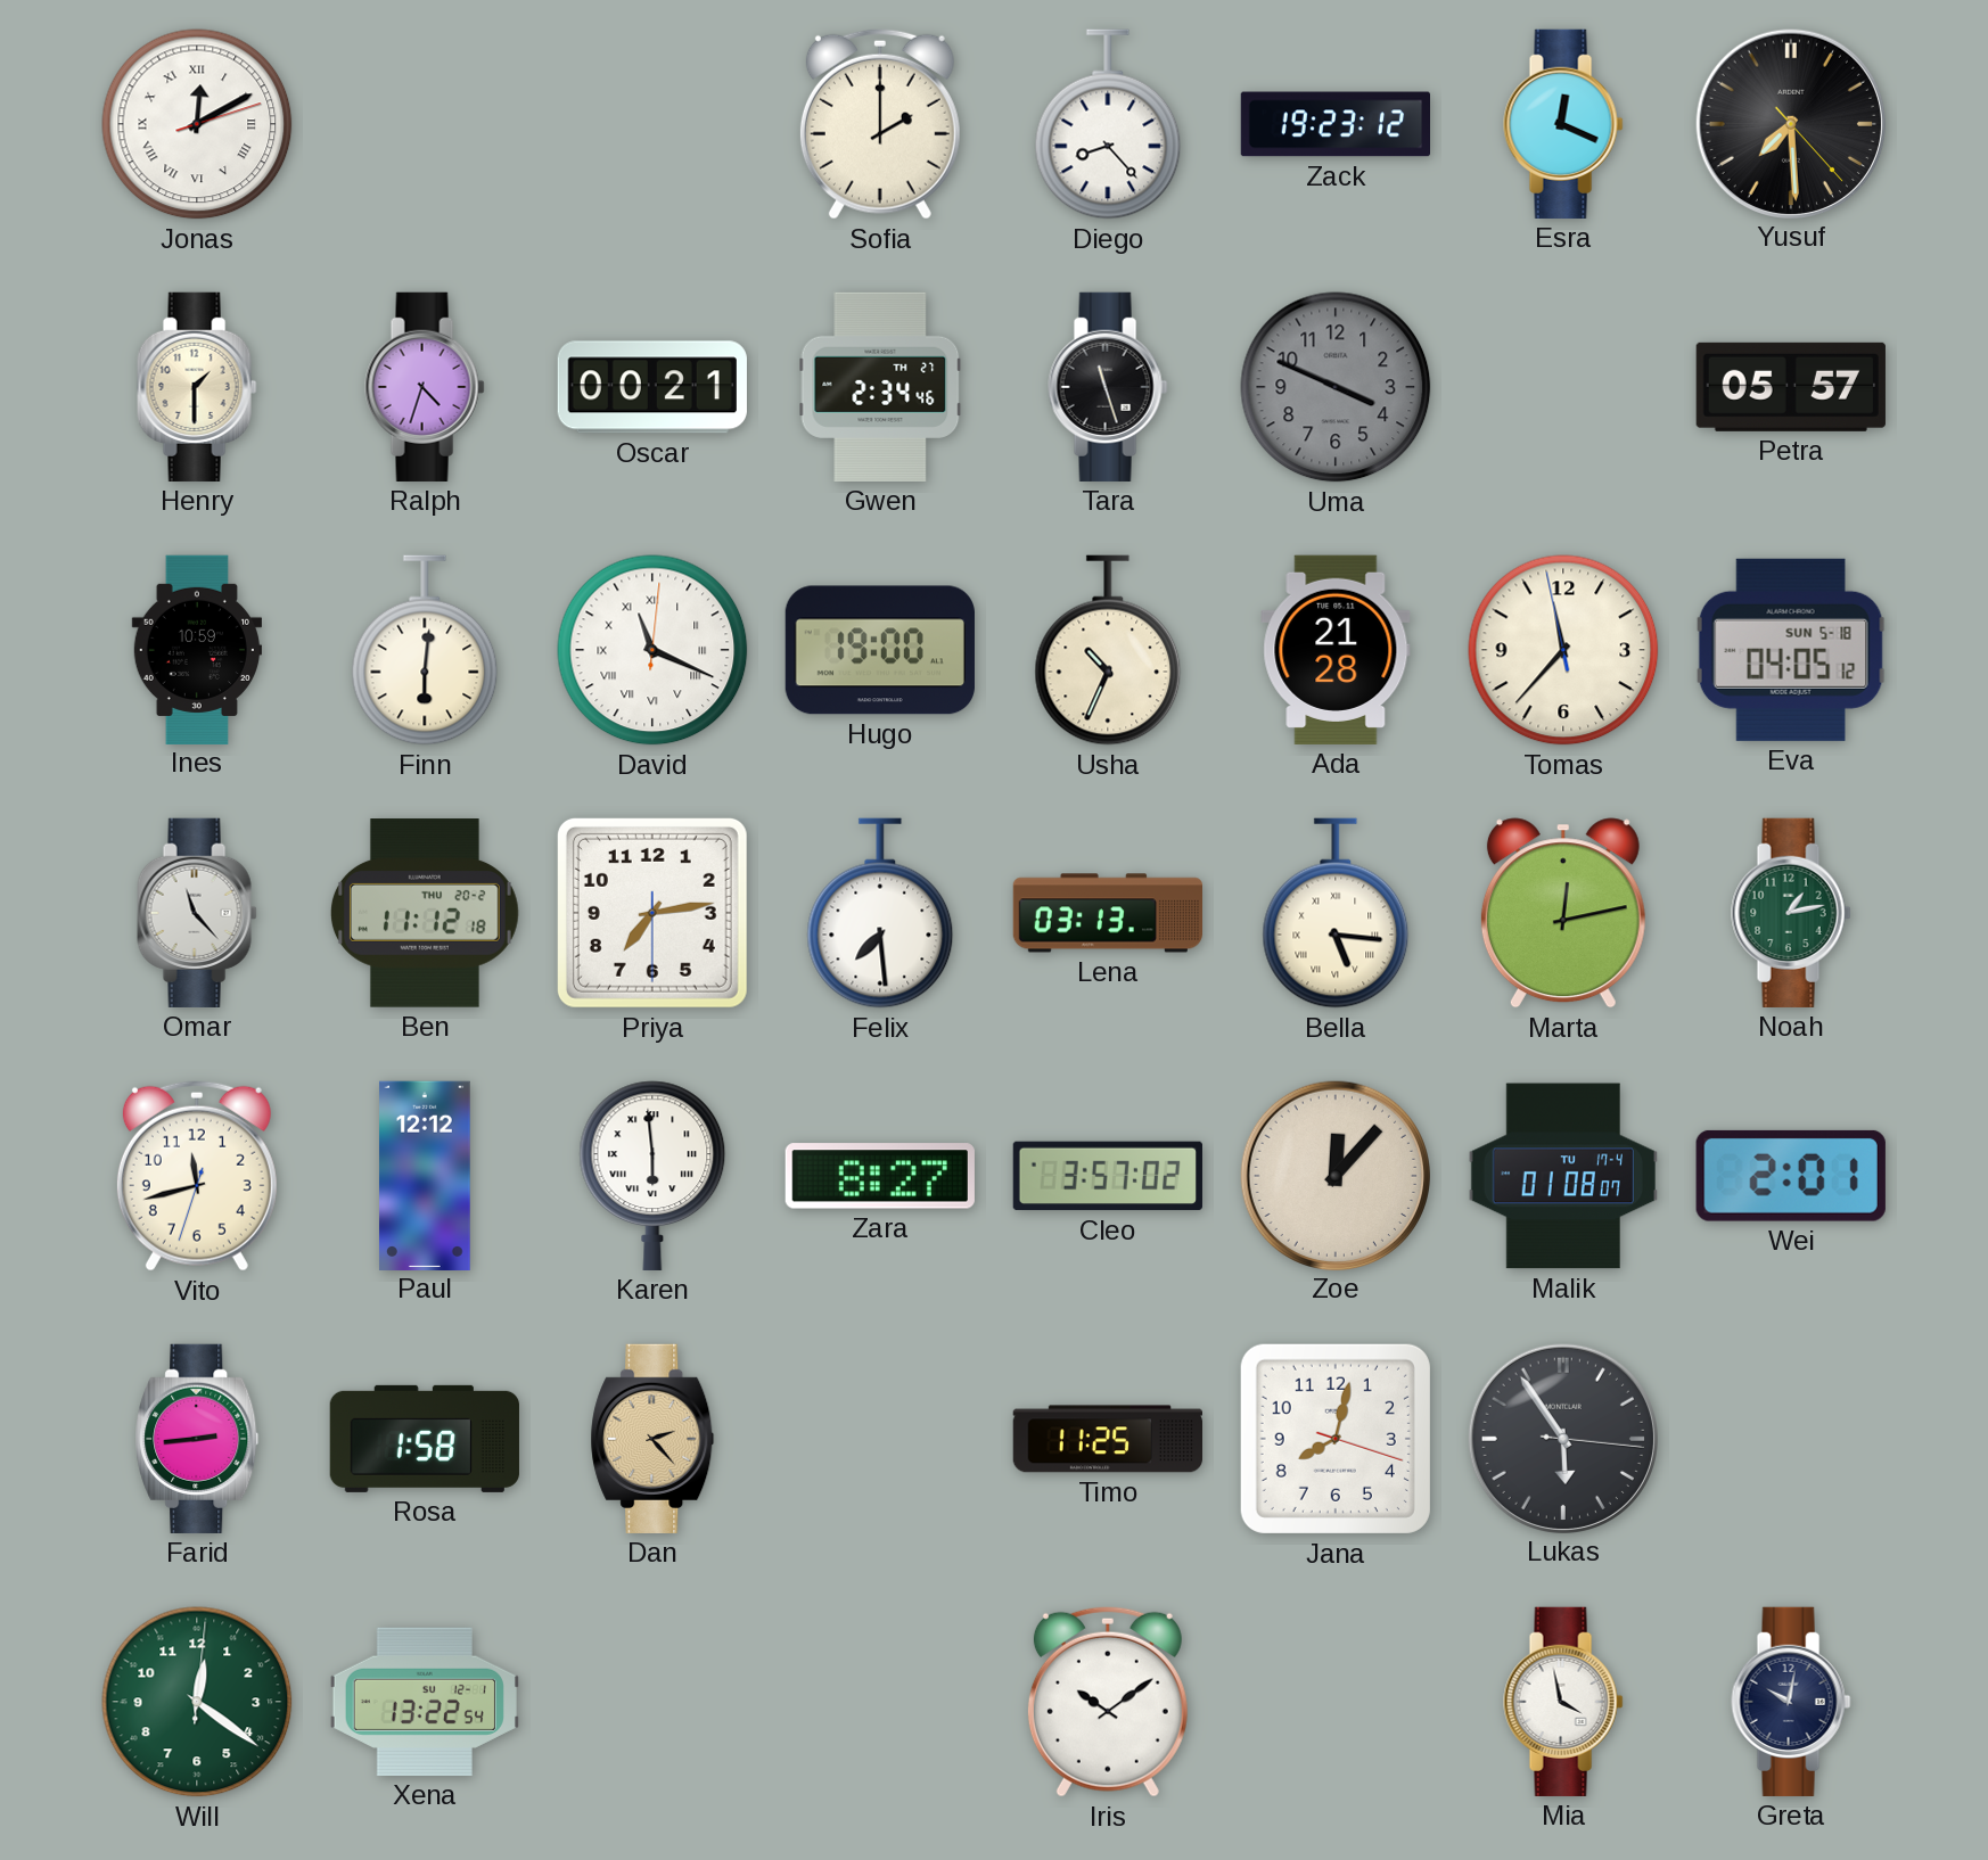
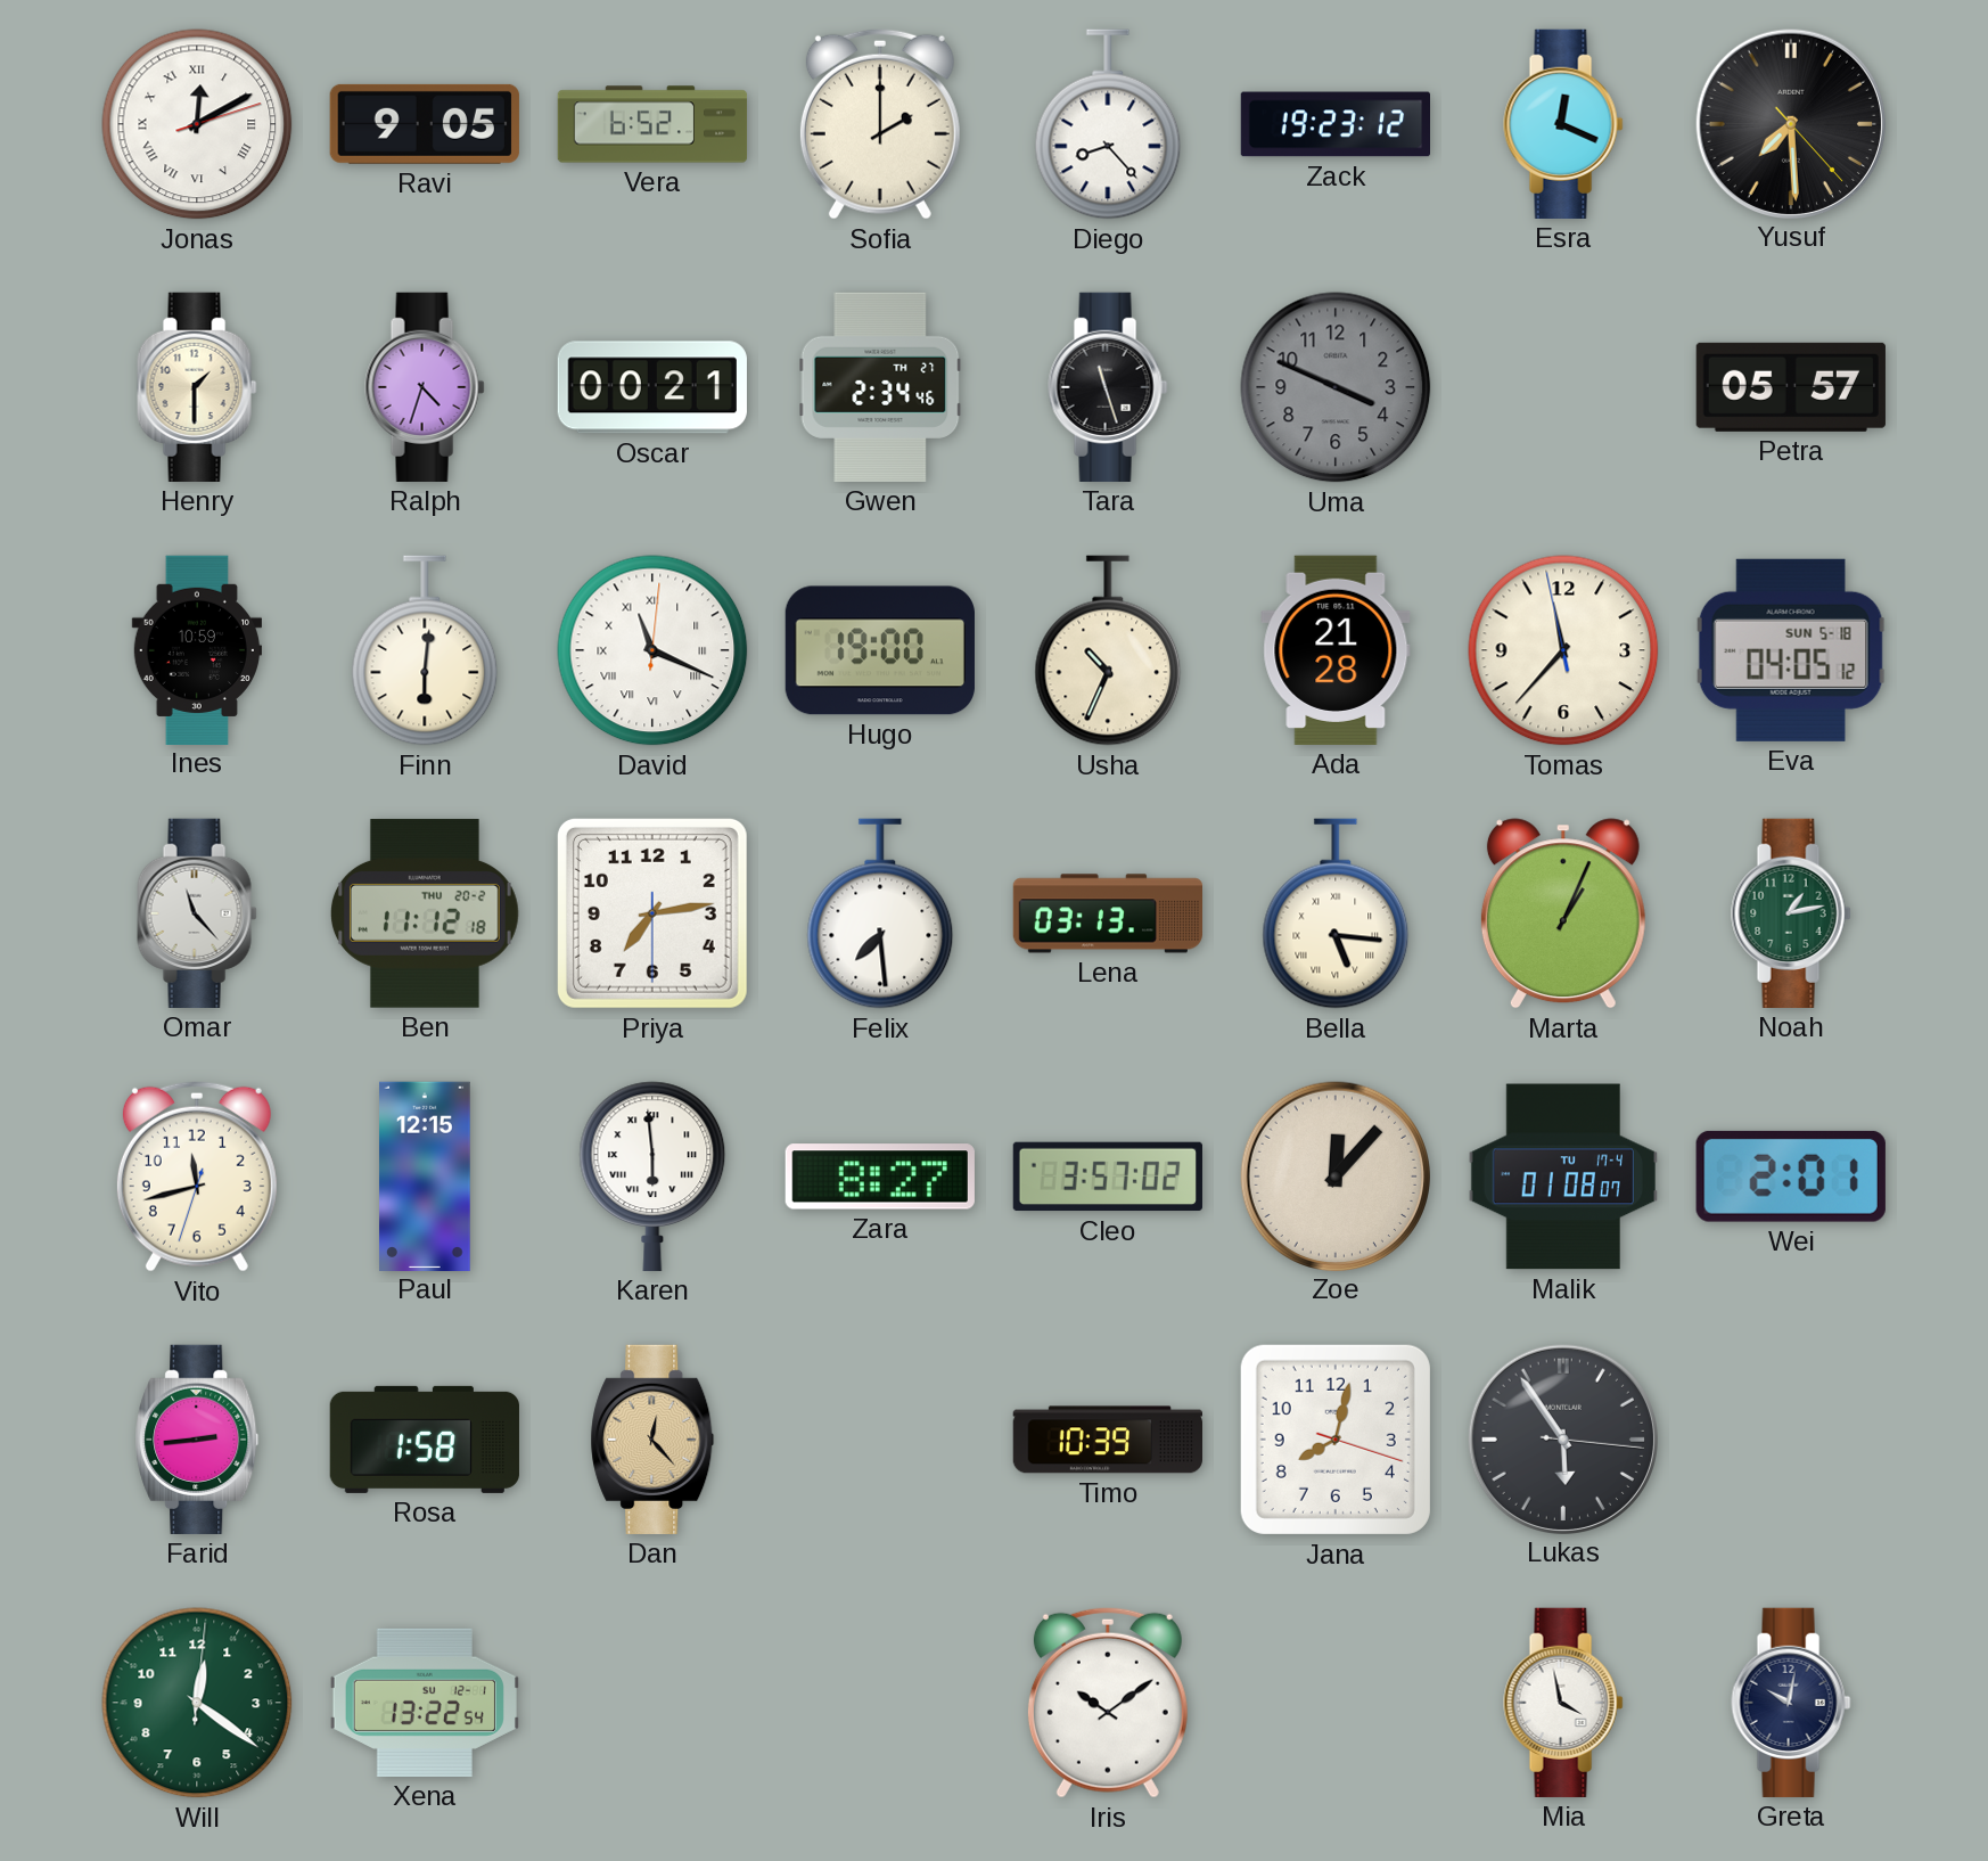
Ravi: none -> 9:05 (425, 124)
Vera: none -> 6:52 (652, 124)
Marta: 12:13 -> 1:04 (1563, 913)
Paul: 12:12 -> 12:15 (425, 1175)
Dan: 2:23 -> 12:23 (652, 1440)
Timo: 11:25 -> 10:39 (1107, 1440)
